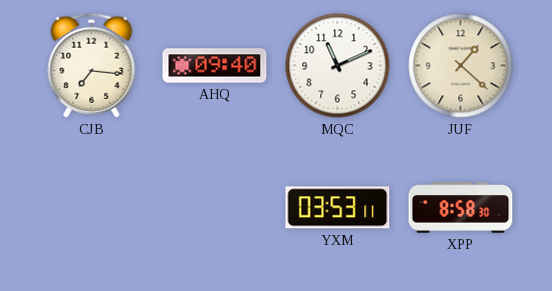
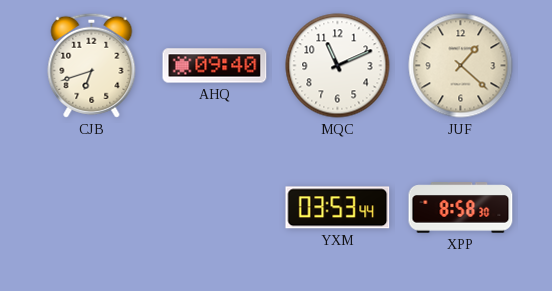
CJB: 7:16 -> 6:42 (92, 65)
YXM: 03:53:11 -> 03:53:44 (338, 208)
